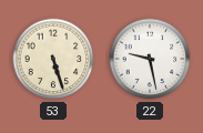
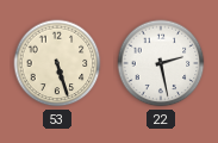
22: 9:28 -> 2:28 (161, 63)
